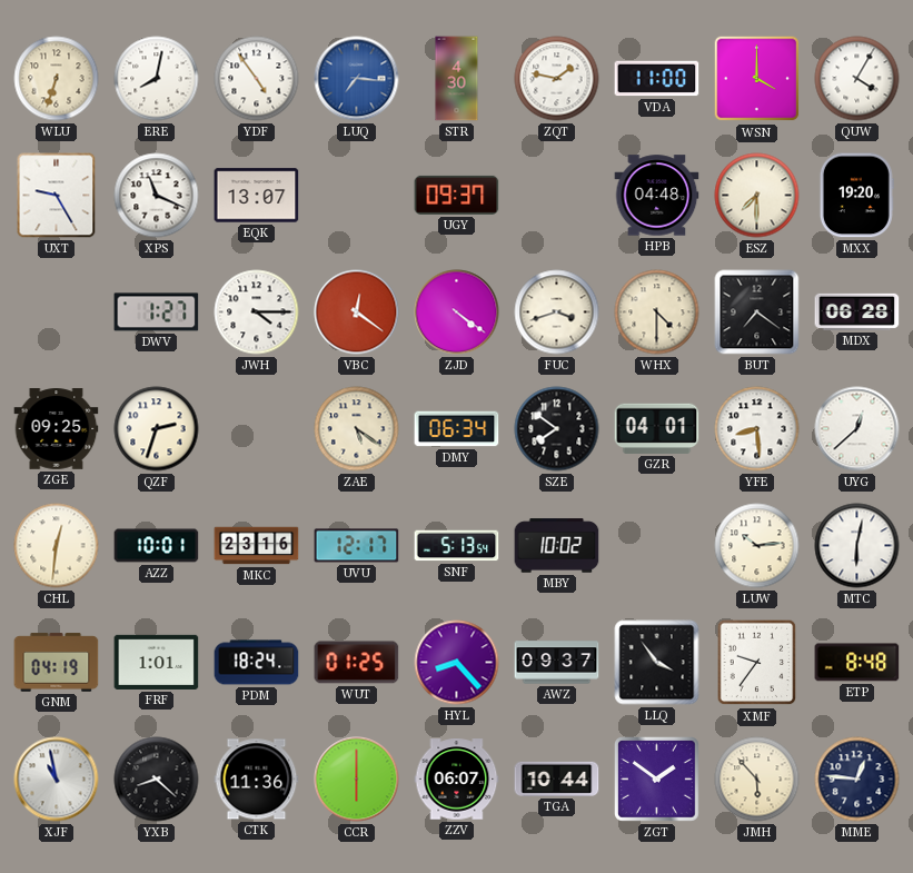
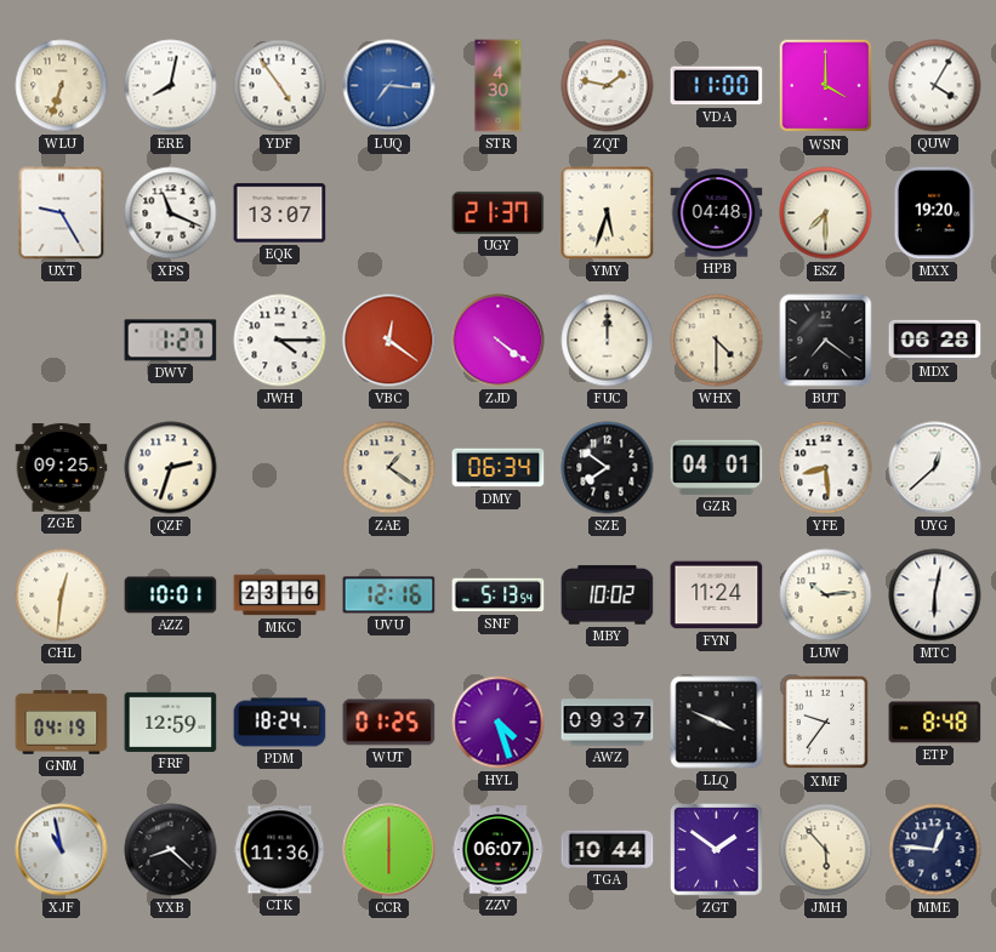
UGY: 09:37 -> 21:37 (499, 212)
YMY: none -> 5:33 (608, 213)
FUC: 3:42 -> 12:00 (608, 341)
ZAE: 5:21 -> 1:21 (389, 468)
UVU: 12:17 -> 12:16 (389, 595)
FYN: none -> 11:24 (717, 595)
FRF: 1:01 -> 12:59 (171, 722)
HYL: 8:23 -> 4:27 (499, 723)
LLQ: 3:54 -> 3:49 (717, 723)
